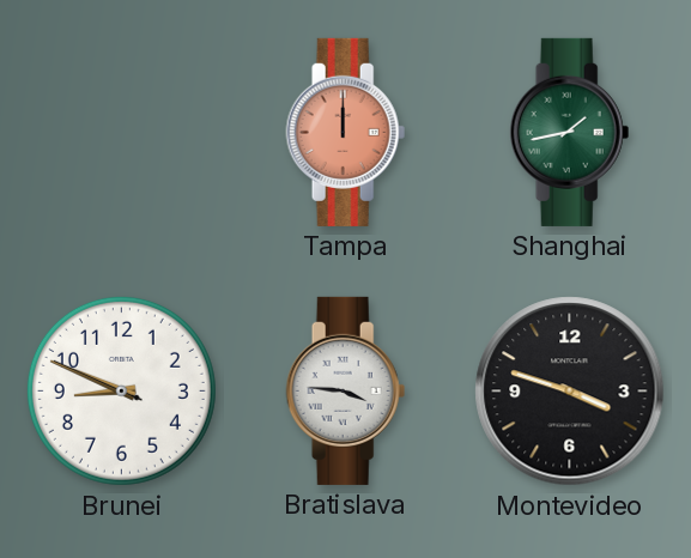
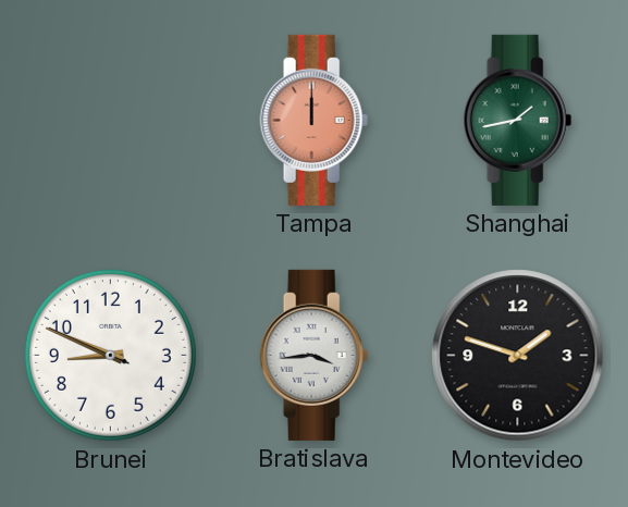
Bratislava: 3:46 -> 3:44 (315, 355)
Montevideo: 3:48 -> 1:48 (518, 356)
